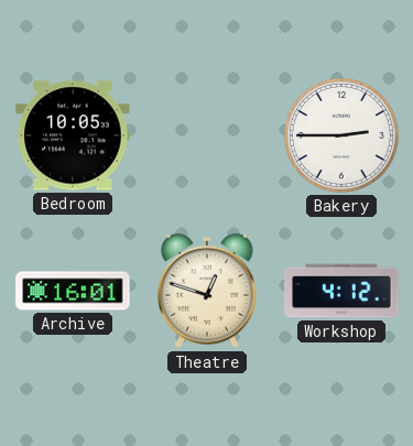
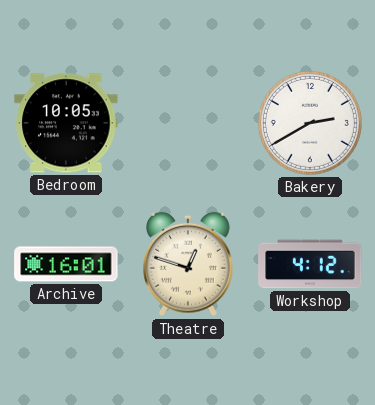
Bakery: 2:45 -> 2:40 (310, 123)
